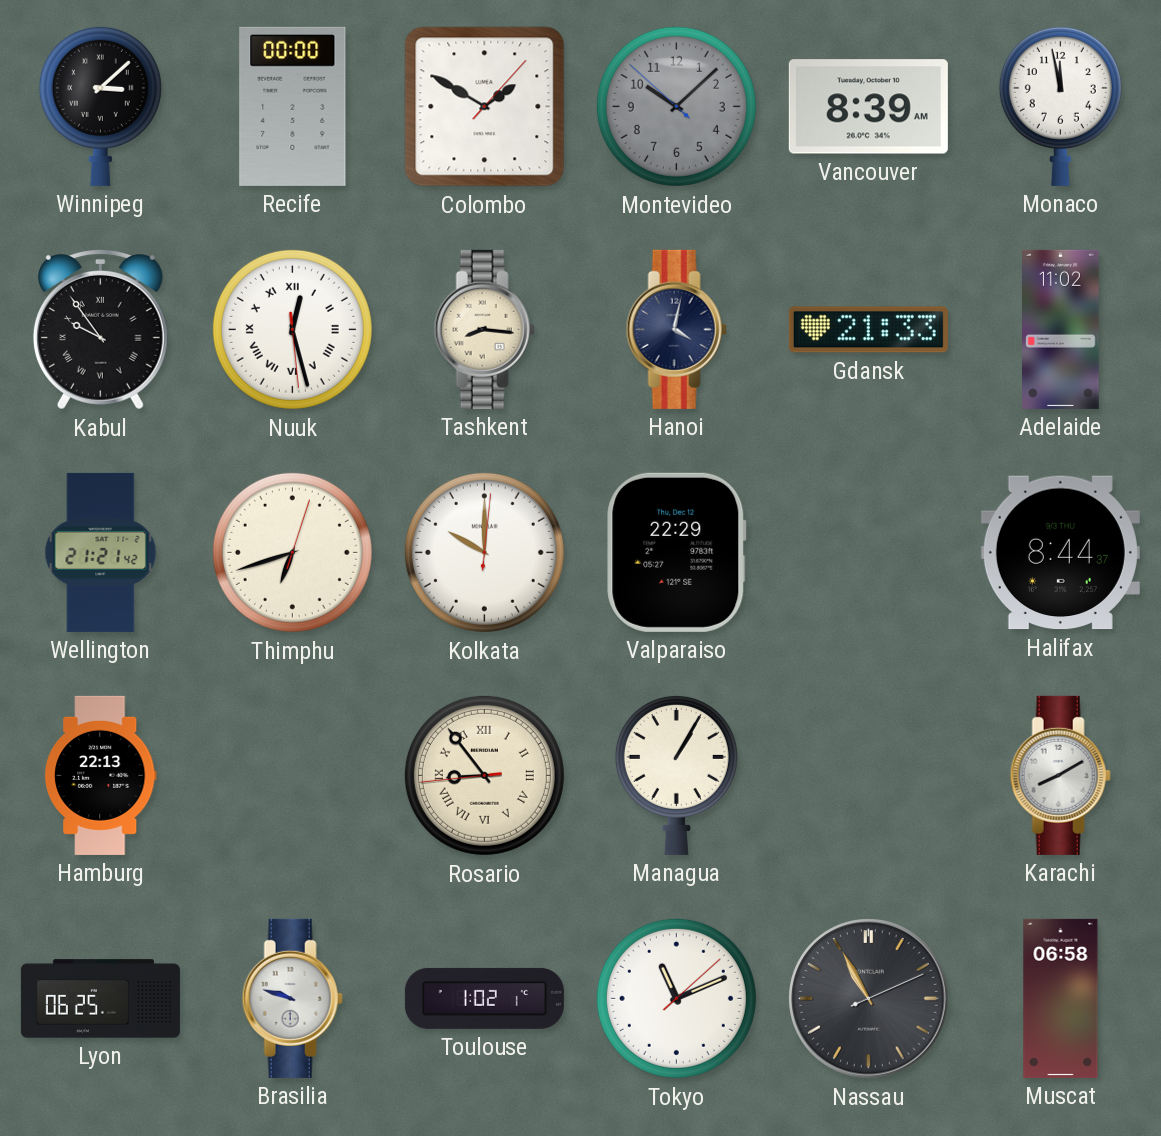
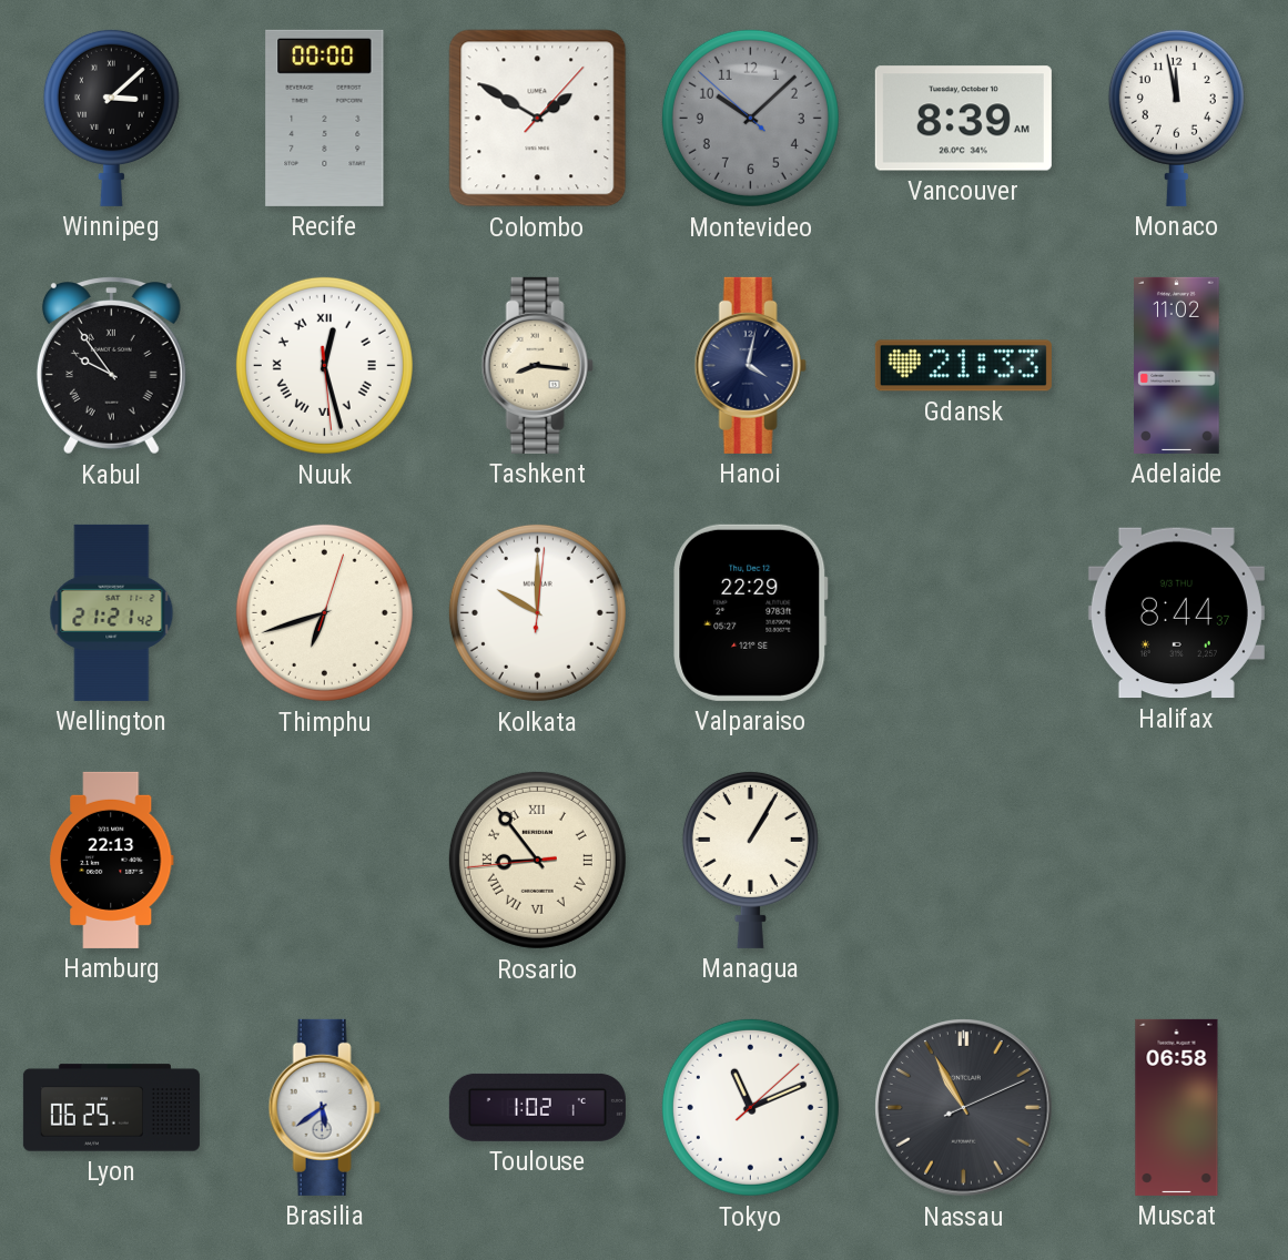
Karachi: 8:10 -> none (1060, 775)
Brasilia: 9:48 -> 5:39 (324, 1107)
